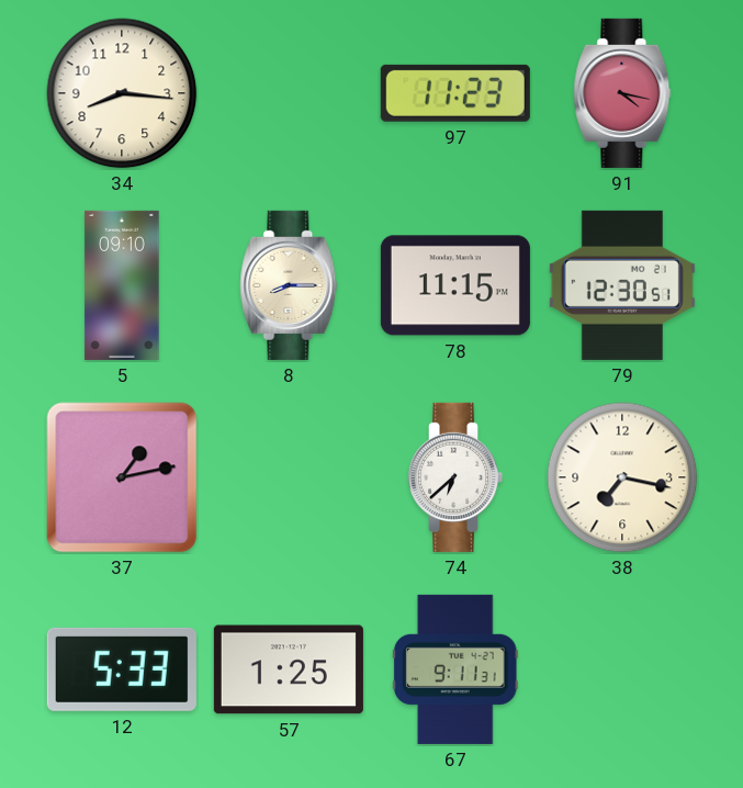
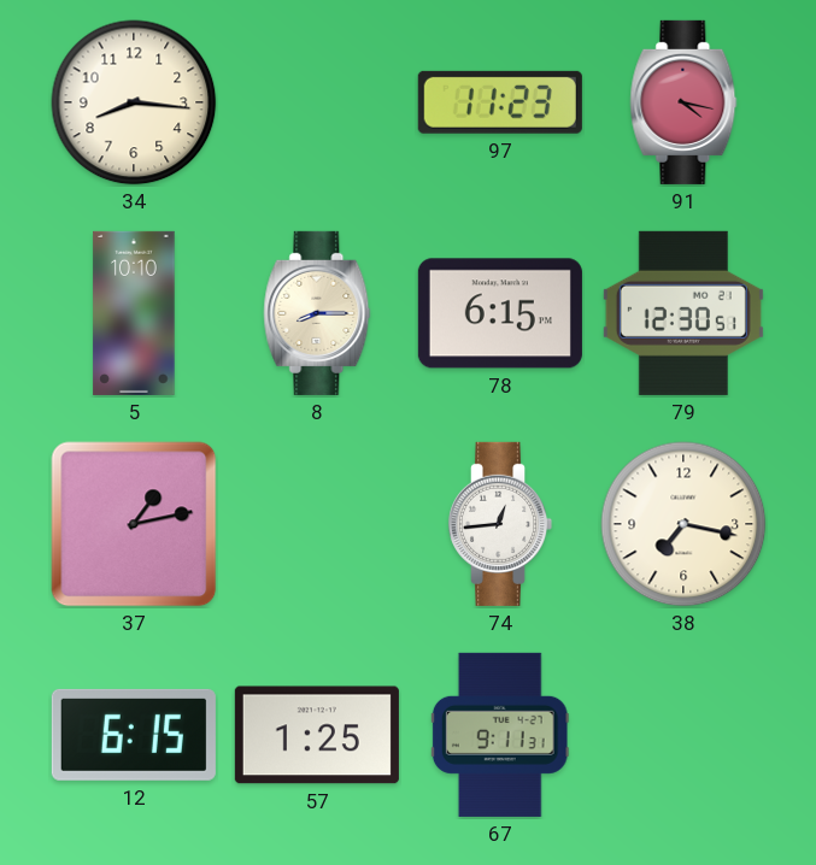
5: 09:10 -> 10:10 (134, 313)
78: 11:15 -> 6:15 (500, 313)
74: 6:38 -> 12:44 (500, 524)
12: 5:33 -> 6:15 (134, 735)
